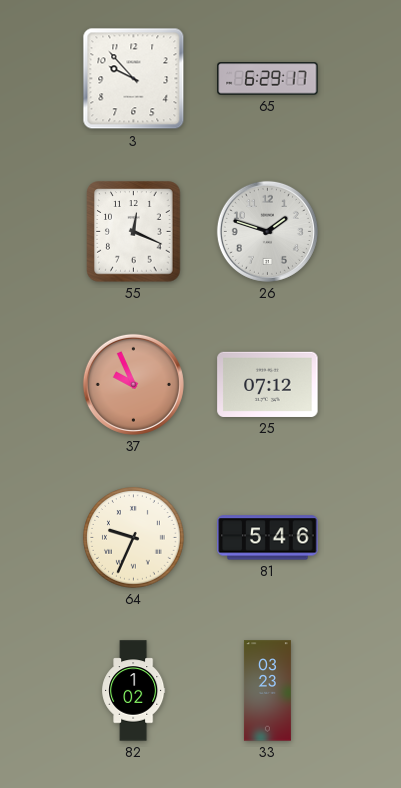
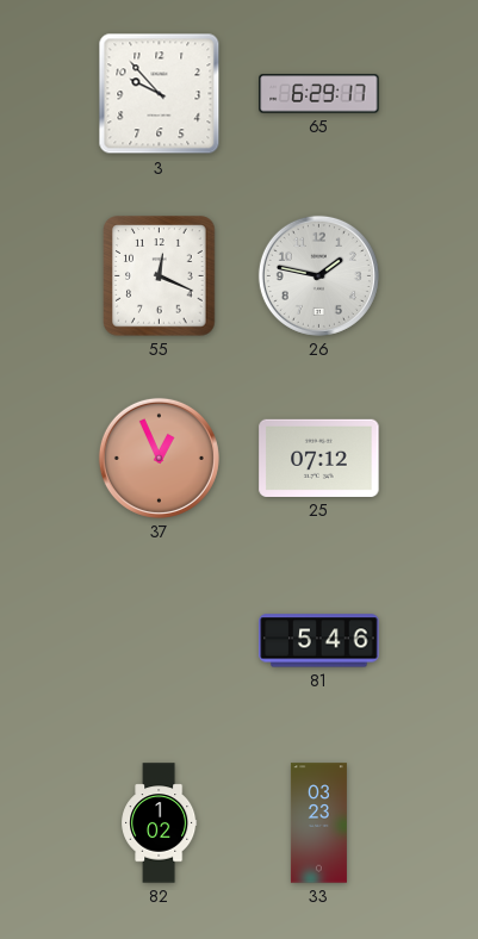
26: 1:48 -> 1:47 (318, 275)
37: 9:56 -> 12:56 (159, 458)
64: 9:34 -> none (134, 538)
